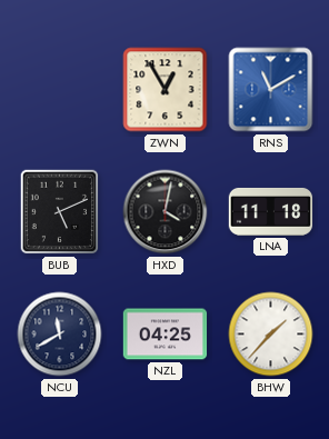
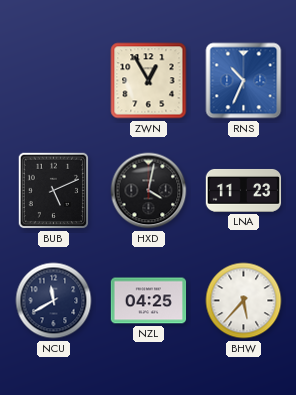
RNS: 11:10 -> 10:34 (244, 81)
LNA: 11:18 -> 11:23 (244, 190)
BHW: 1:37 -> 5:37 (244, 301)
